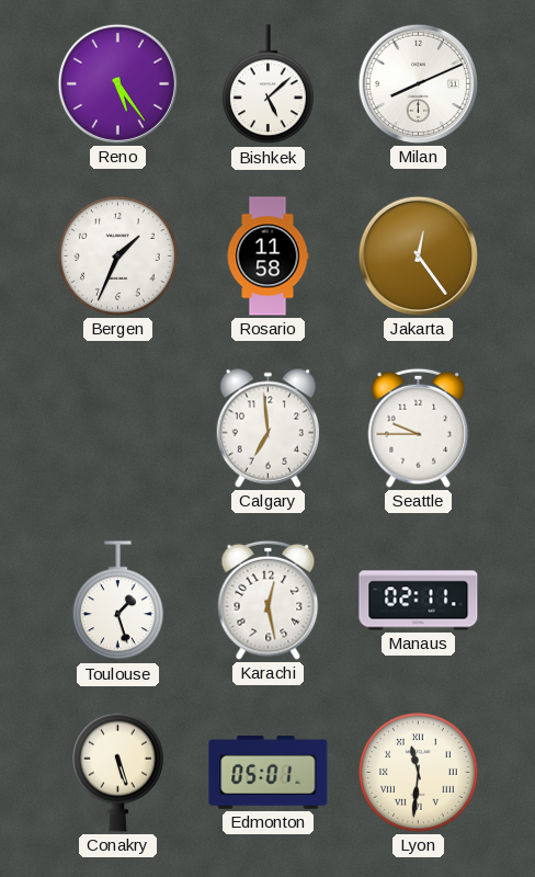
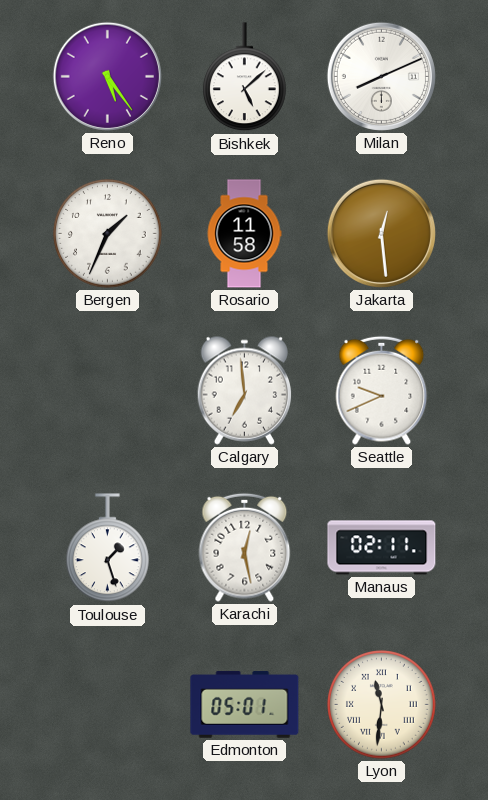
Jakarta: 12:24 -> 12:29 (381, 233)
Seattle: 9:45 -> 9:41 (382, 390)
Conakry: 5:27 -> none (118, 772)
